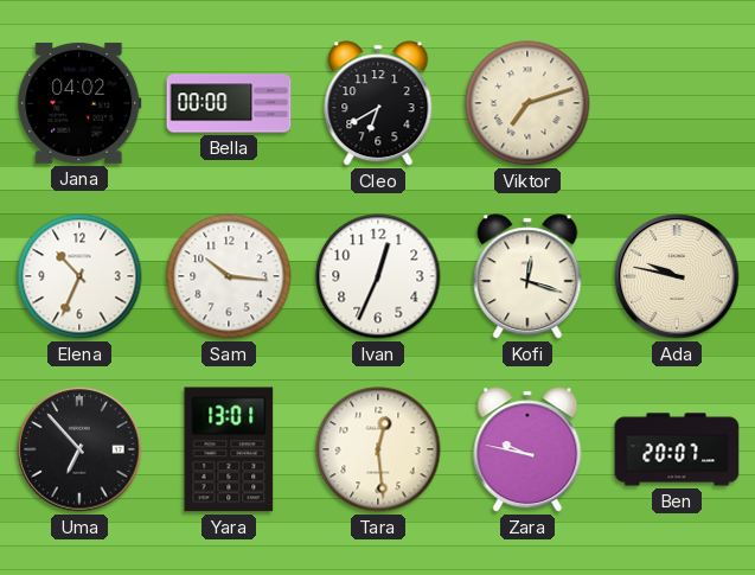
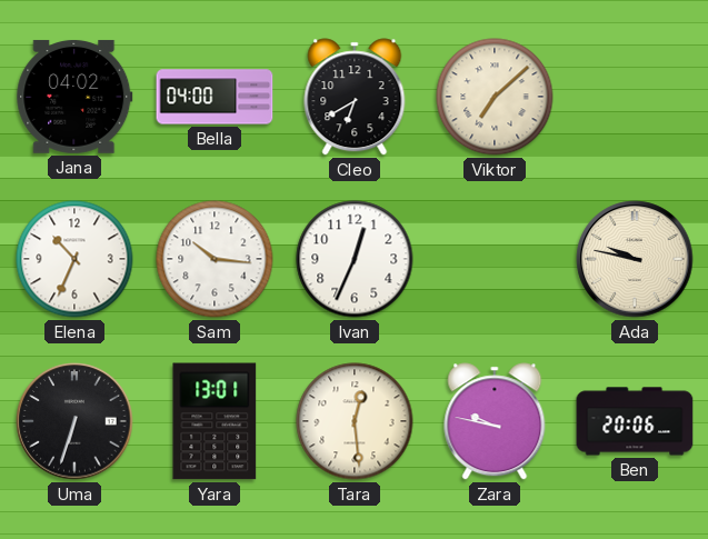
Bella: 00:00 -> 04:00 (215, 97)
Viktor: 7:12 -> 7:08 (495, 97)
Kofi: 12:18 -> none (527, 276)
Uma: 6:53 -> 6:33 (74, 421)
Ben: 20:07 -> 20:06 (635, 421)
